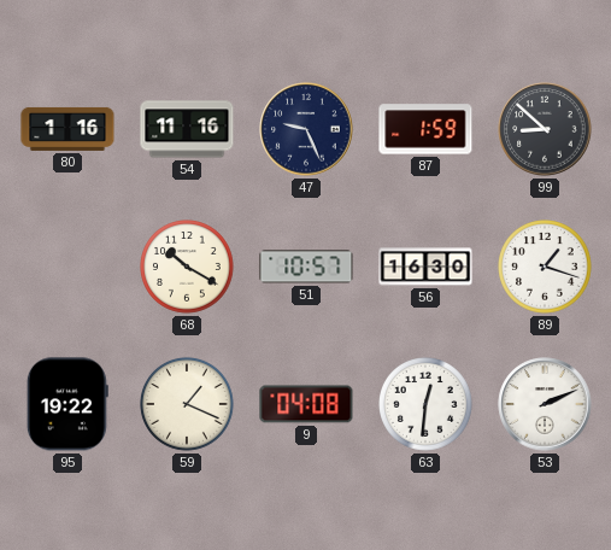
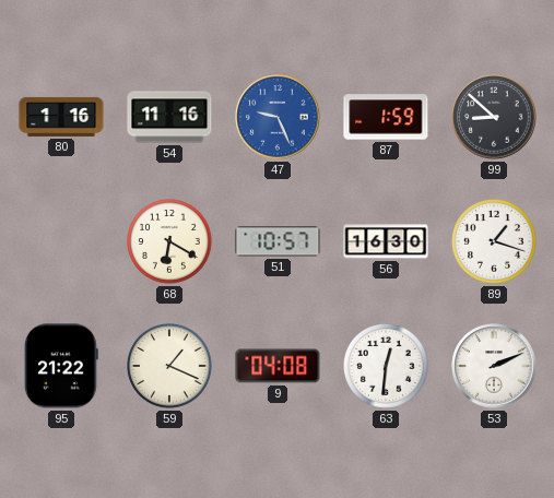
47 dial: navy -> blue (278, 117)
68: 10:20 -> 6:20 (170, 242)
95: 19:22 -> 21:22 (61, 366)
